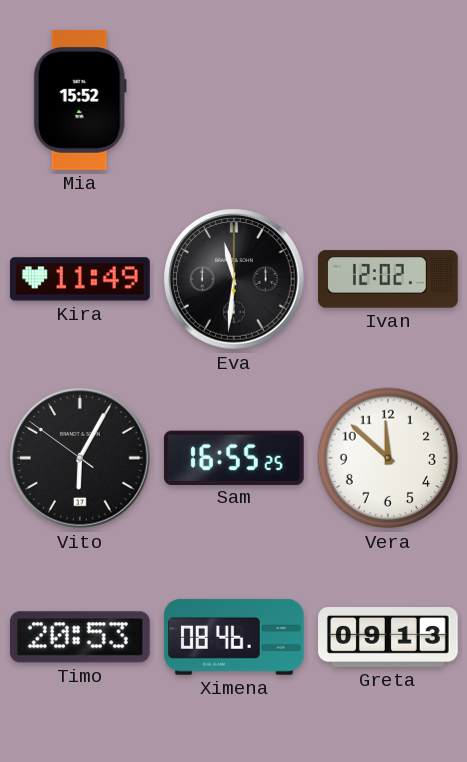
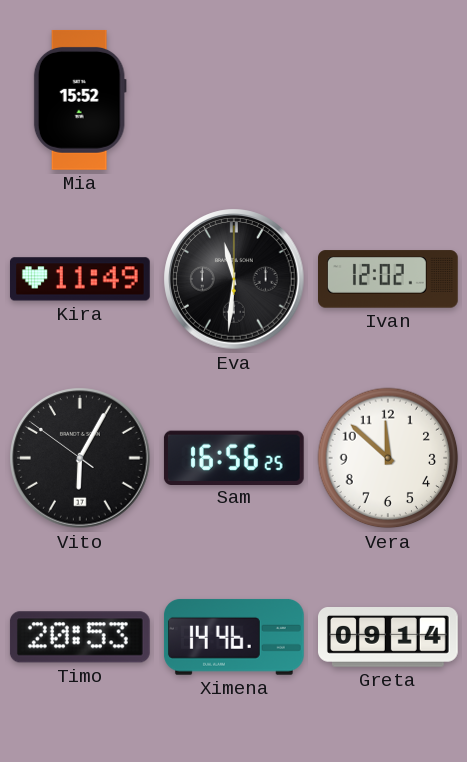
Sam: 16:55 -> 16:56 (234, 457)
Ximena: 08:46 -> 14:46 (234, 637)
Greta: 09:13 -> 09:14 (389, 638)
